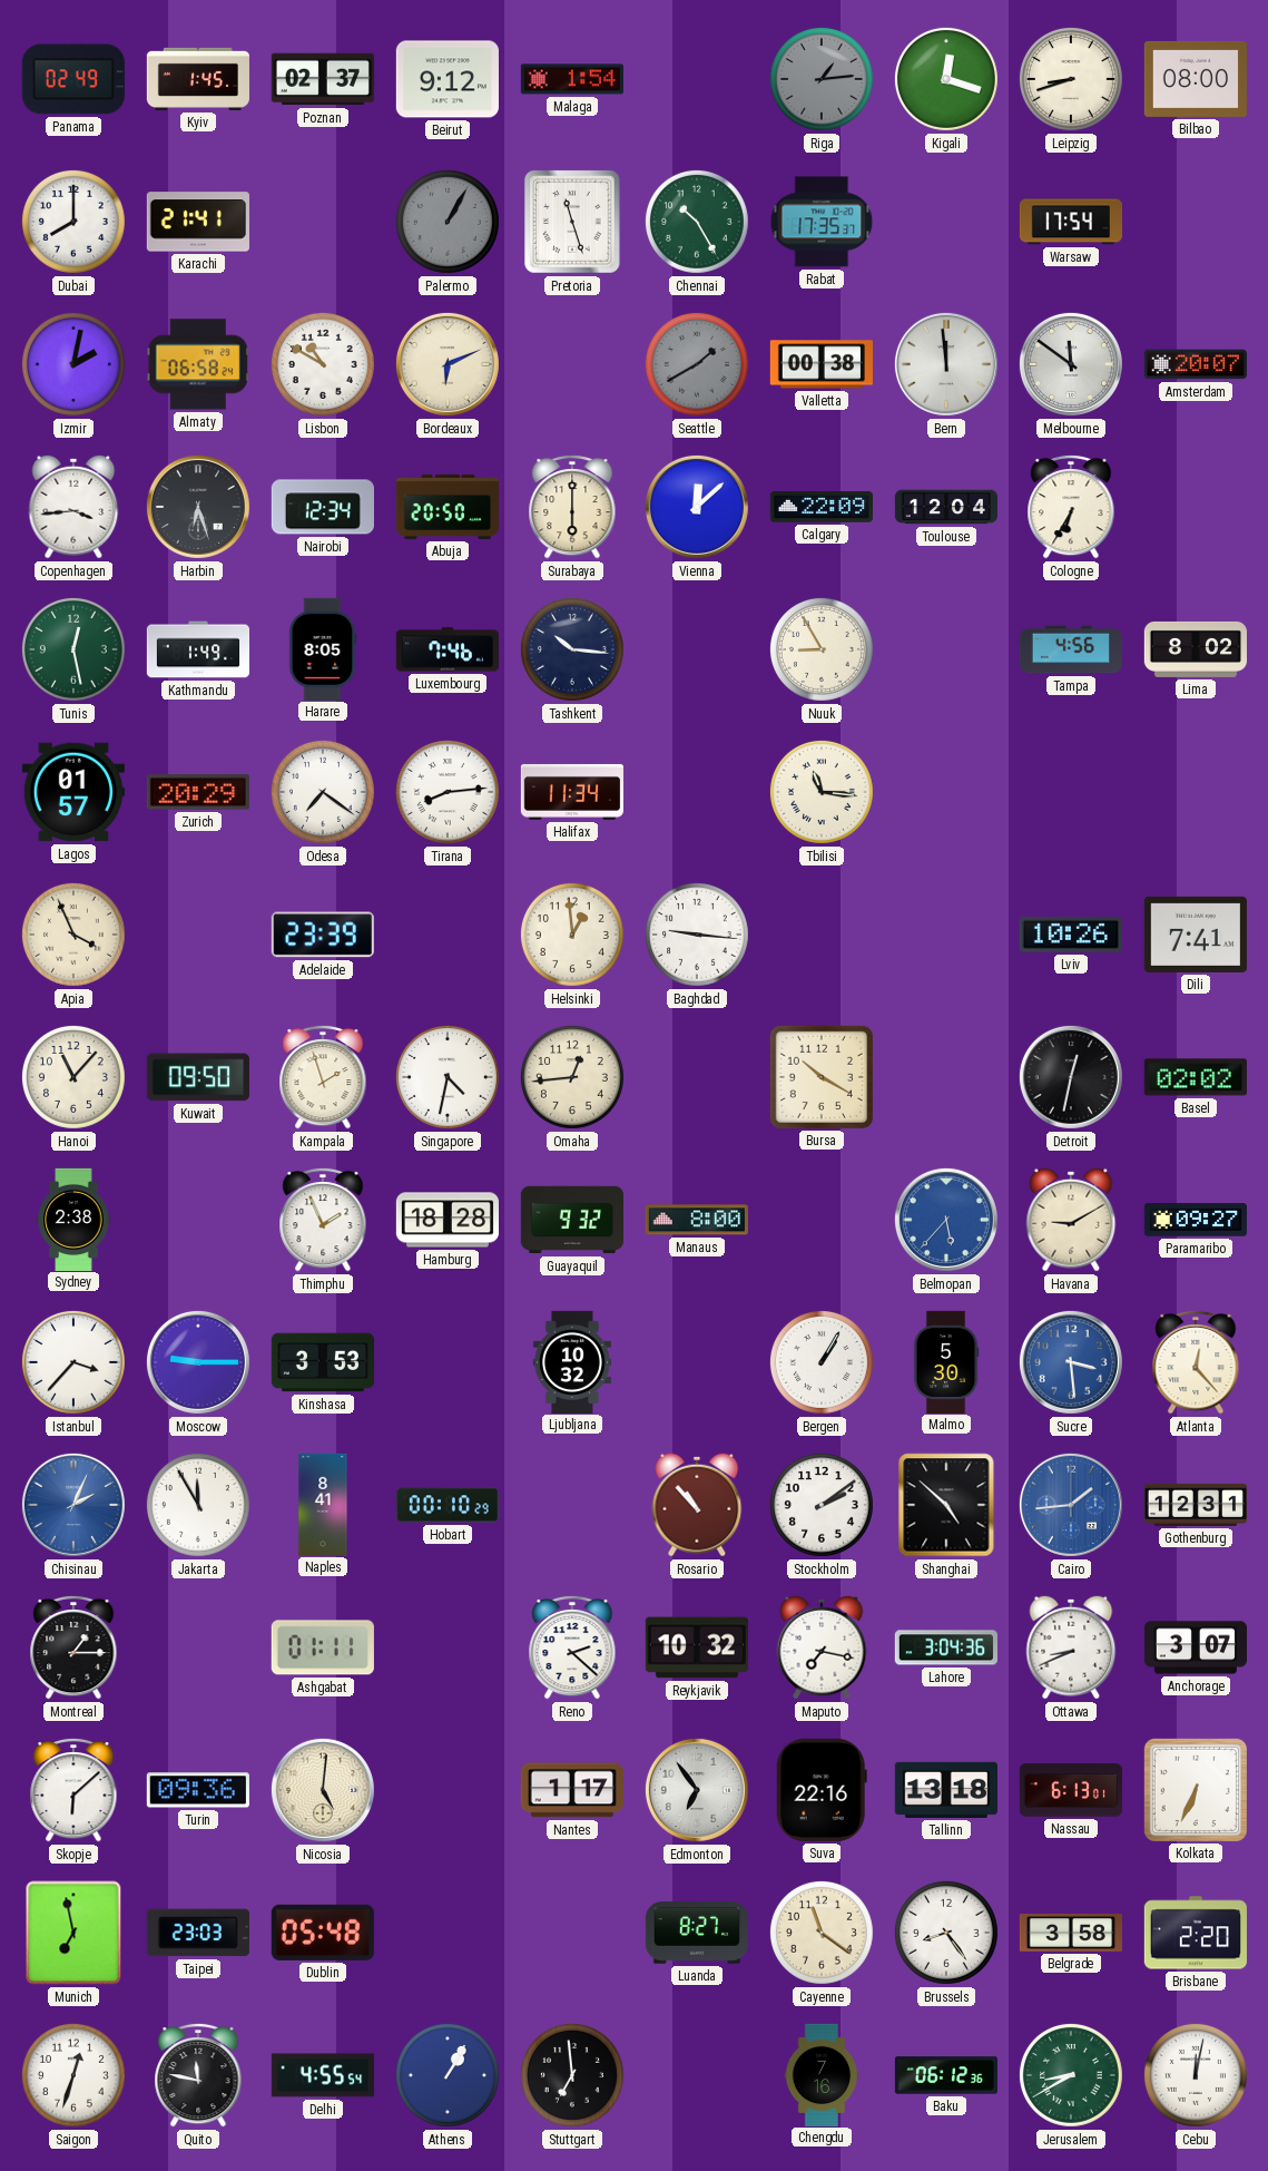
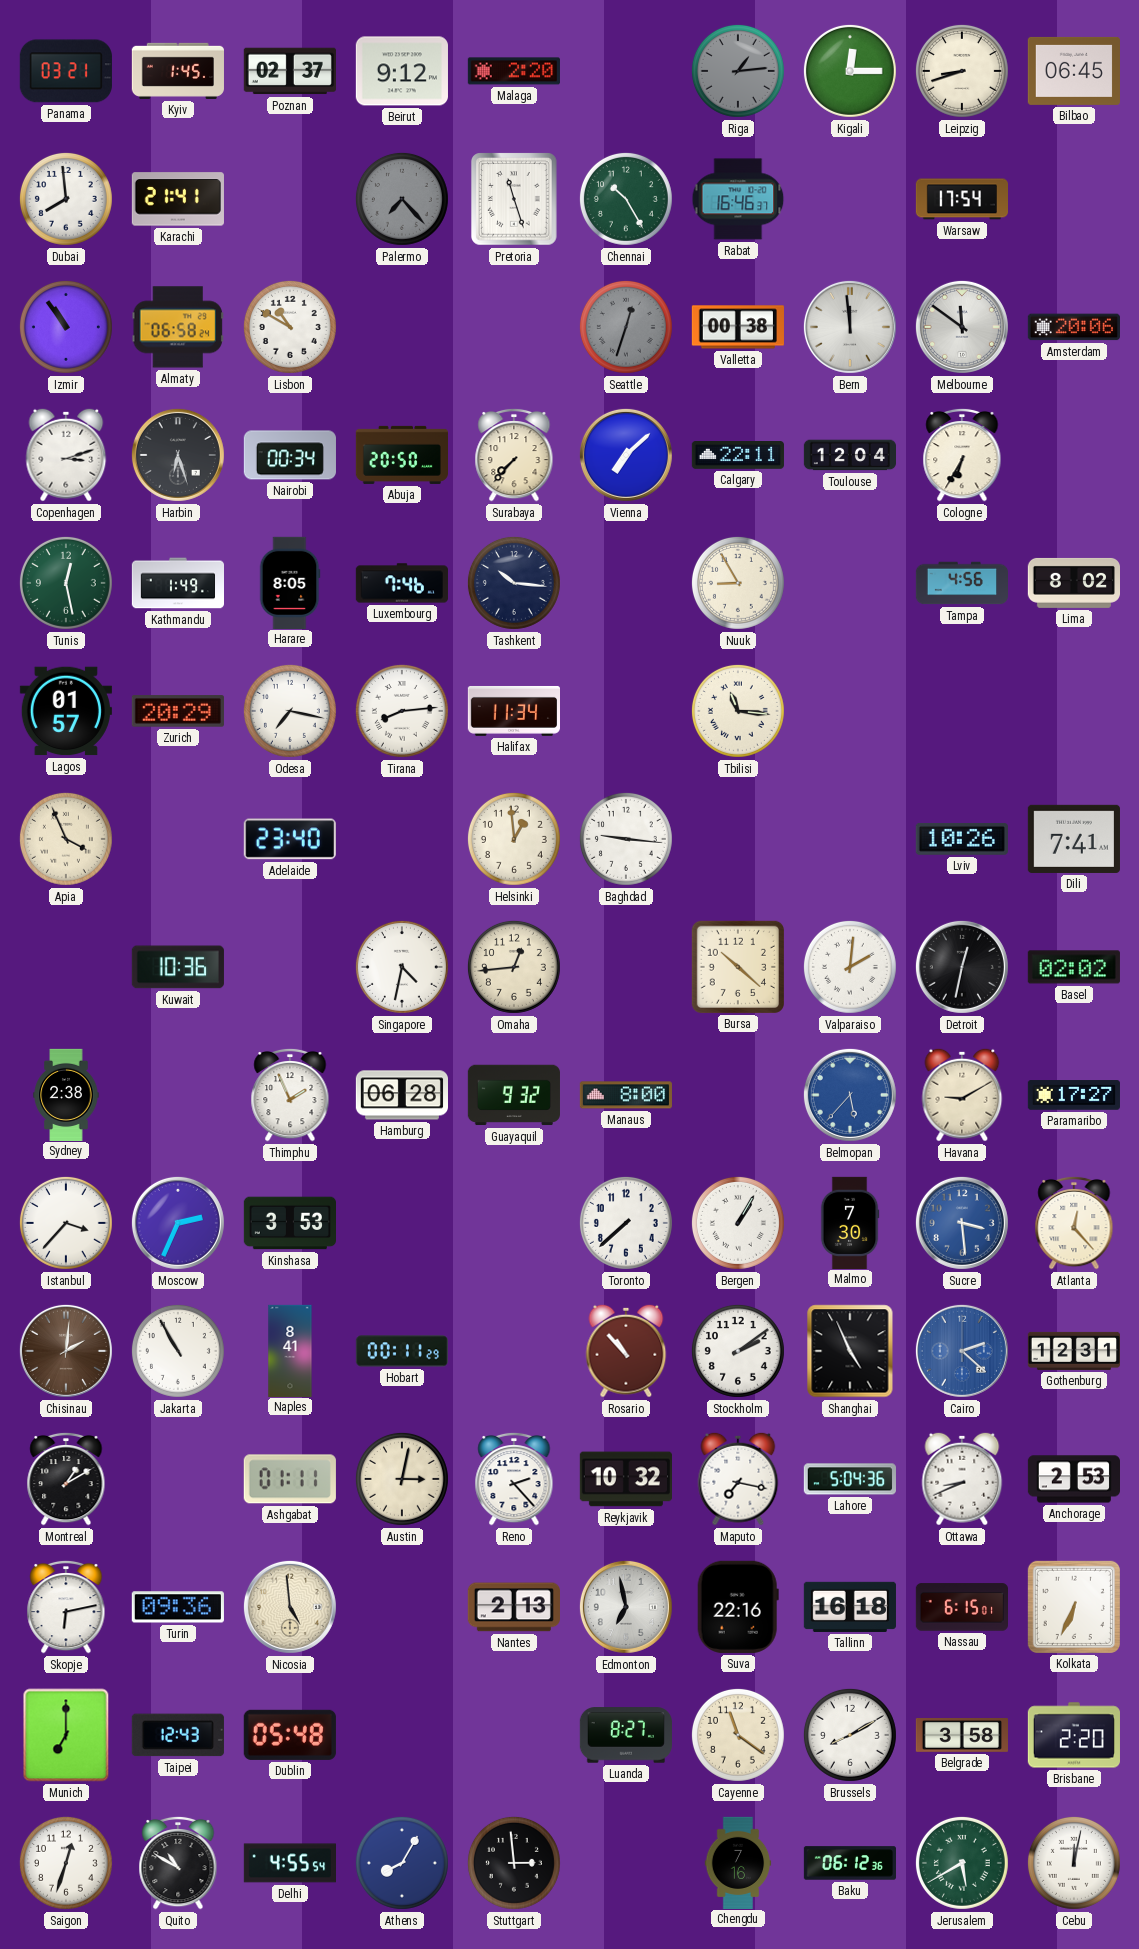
Panama: 02:49 -> 03:21 (66, 71)
Malaga: 1:54 -> 2:20 (514, 71)
Kigali: 12:18 -> 12:15 (850, 71)
Bilbao: 08:00 -> 06:45 (1074, 71)
Dubai: 8:00 -> 7:59 (66, 199)
Palermo: 1:05 -> 7:23 (402, 199)
Rabat: 17:35 -> 16:46 (738, 199)
Izmir: 2:02 -> 10:54 (66, 327)
Bordeaux: 6:11 -> none (448, 364)
Seattle: 1:40 -> 12:33 (626, 327)
Amsterdam: 20:07 -> 20:06 (1074, 327)
Copenhagen: 3:44 -> 3:12 (66, 455)
Nairobi: 12:34 -> 00:34 (290, 455)
Surabaya: 6:00 -> 7:37 (514, 455)
Vienna: 12:08 -> 7:08 (626, 455)
Calgary: 22:09 -> 22:11 (737, 455)
Odesa: 7:21 -> 7:17 (290, 711)
Adelaide: 23:39 -> 23:40 (290, 839)
Hanoi: 11:07 -> none (73, 1077)
Kuwait: 09:50 -> 10:36 (178, 967)
Kampala: 1:57 -> none (323, 1077)
Bursa: 10:20 -> 10:22 (738, 967)
Valparaiso: none -> 2:01 (850, 967)
Hamburg: 18:28 -> 06:28 (401, 1095)
Paramaribo: 09:27 -> 17:27 (1074, 1095)
Moscow: 9:15 -> 2:34 (178, 1223)
Ljubljana: 10:32 -> none (572, 1361)
Toronto: none -> 7:38 (626, 1223)
Malmo: 5:30 -> 7:30 (850, 1222)
Chisinau: 2:04 -> 2:01 (66, 1351)
Chisinau dial: blue -> brown (66, 1351)
Jakarta: 11:55 -> 10:55 (178, 1351)
Hobart: 00:10 -> 00:11 (401, 1351)
Shanghai: 4:52 -> 4:56 (850, 1351)
Cairo: 1:44 -> 2:22 (962, 1351)
Montreal: 1:15 -> 1:10 (66, 1479)
Austin: none -> 3:02 (402, 1479)
Reno: 2:22 -> 2:23 (514, 1479)
Lahore: 3:04 -> 5:04 (850, 1479)
Anchorage: 3:07 -> 2:53 (1073, 1479)
Skopje: 6:08 -> 6:13 (66, 1607)
Nicosia: 5:01 -> 4:59 (290, 1607)
Nantes: 1:17 -> 2:13 (514, 1607)
Edmonton: 6:54 -> 6:58 (626, 1607)
Tallinn: 13:18 -> 16:18 (850, 1607)
Nassau: 6:13 -> 6:15 (961, 1607)
Munich: 6:58 -> 7:00 (66, 1735)
Taipei: 23:03 -> 12:43 (178, 1735)
Brussels: 8:24 -> 8:10 (850, 1735)
Quito: 11:47 -> 10:50 (178, 1863)
Athens: 1:05 -> 8:05 (402, 1863)
Stuttgart: 6:59 -> 2:59 (514, 1863)
Jerusalem: 8:40 -> 5:40 (962, 1863)
